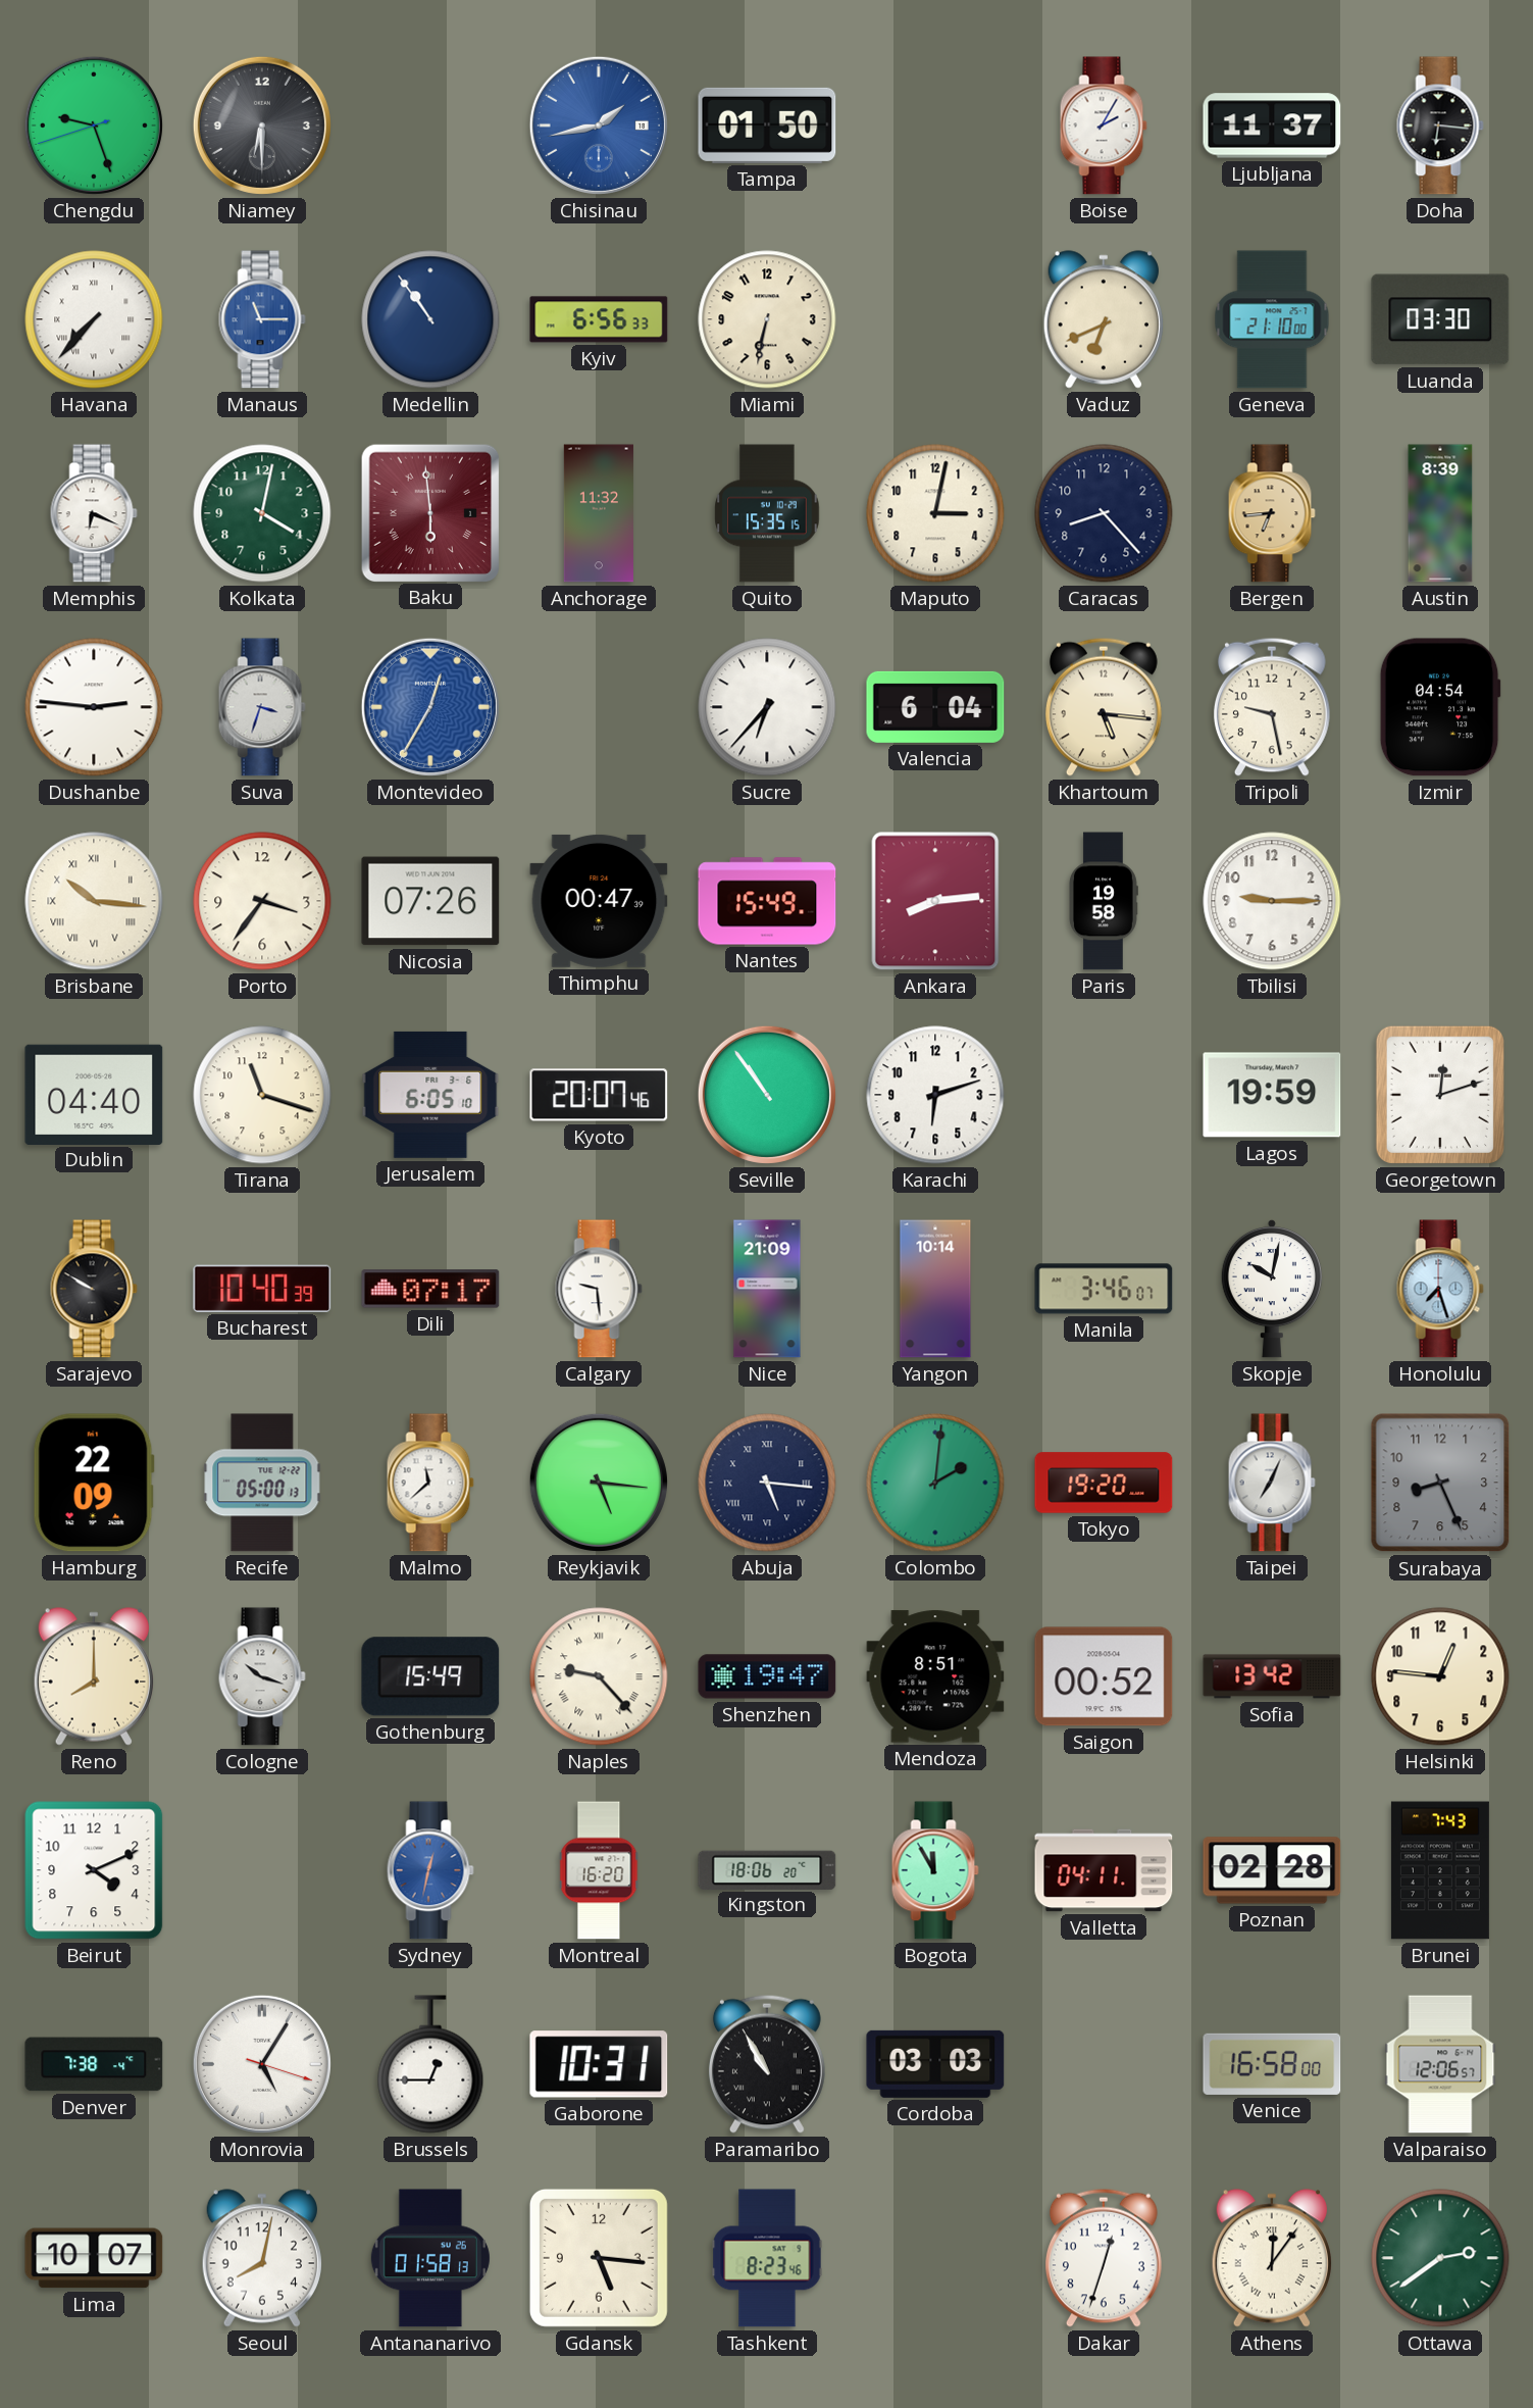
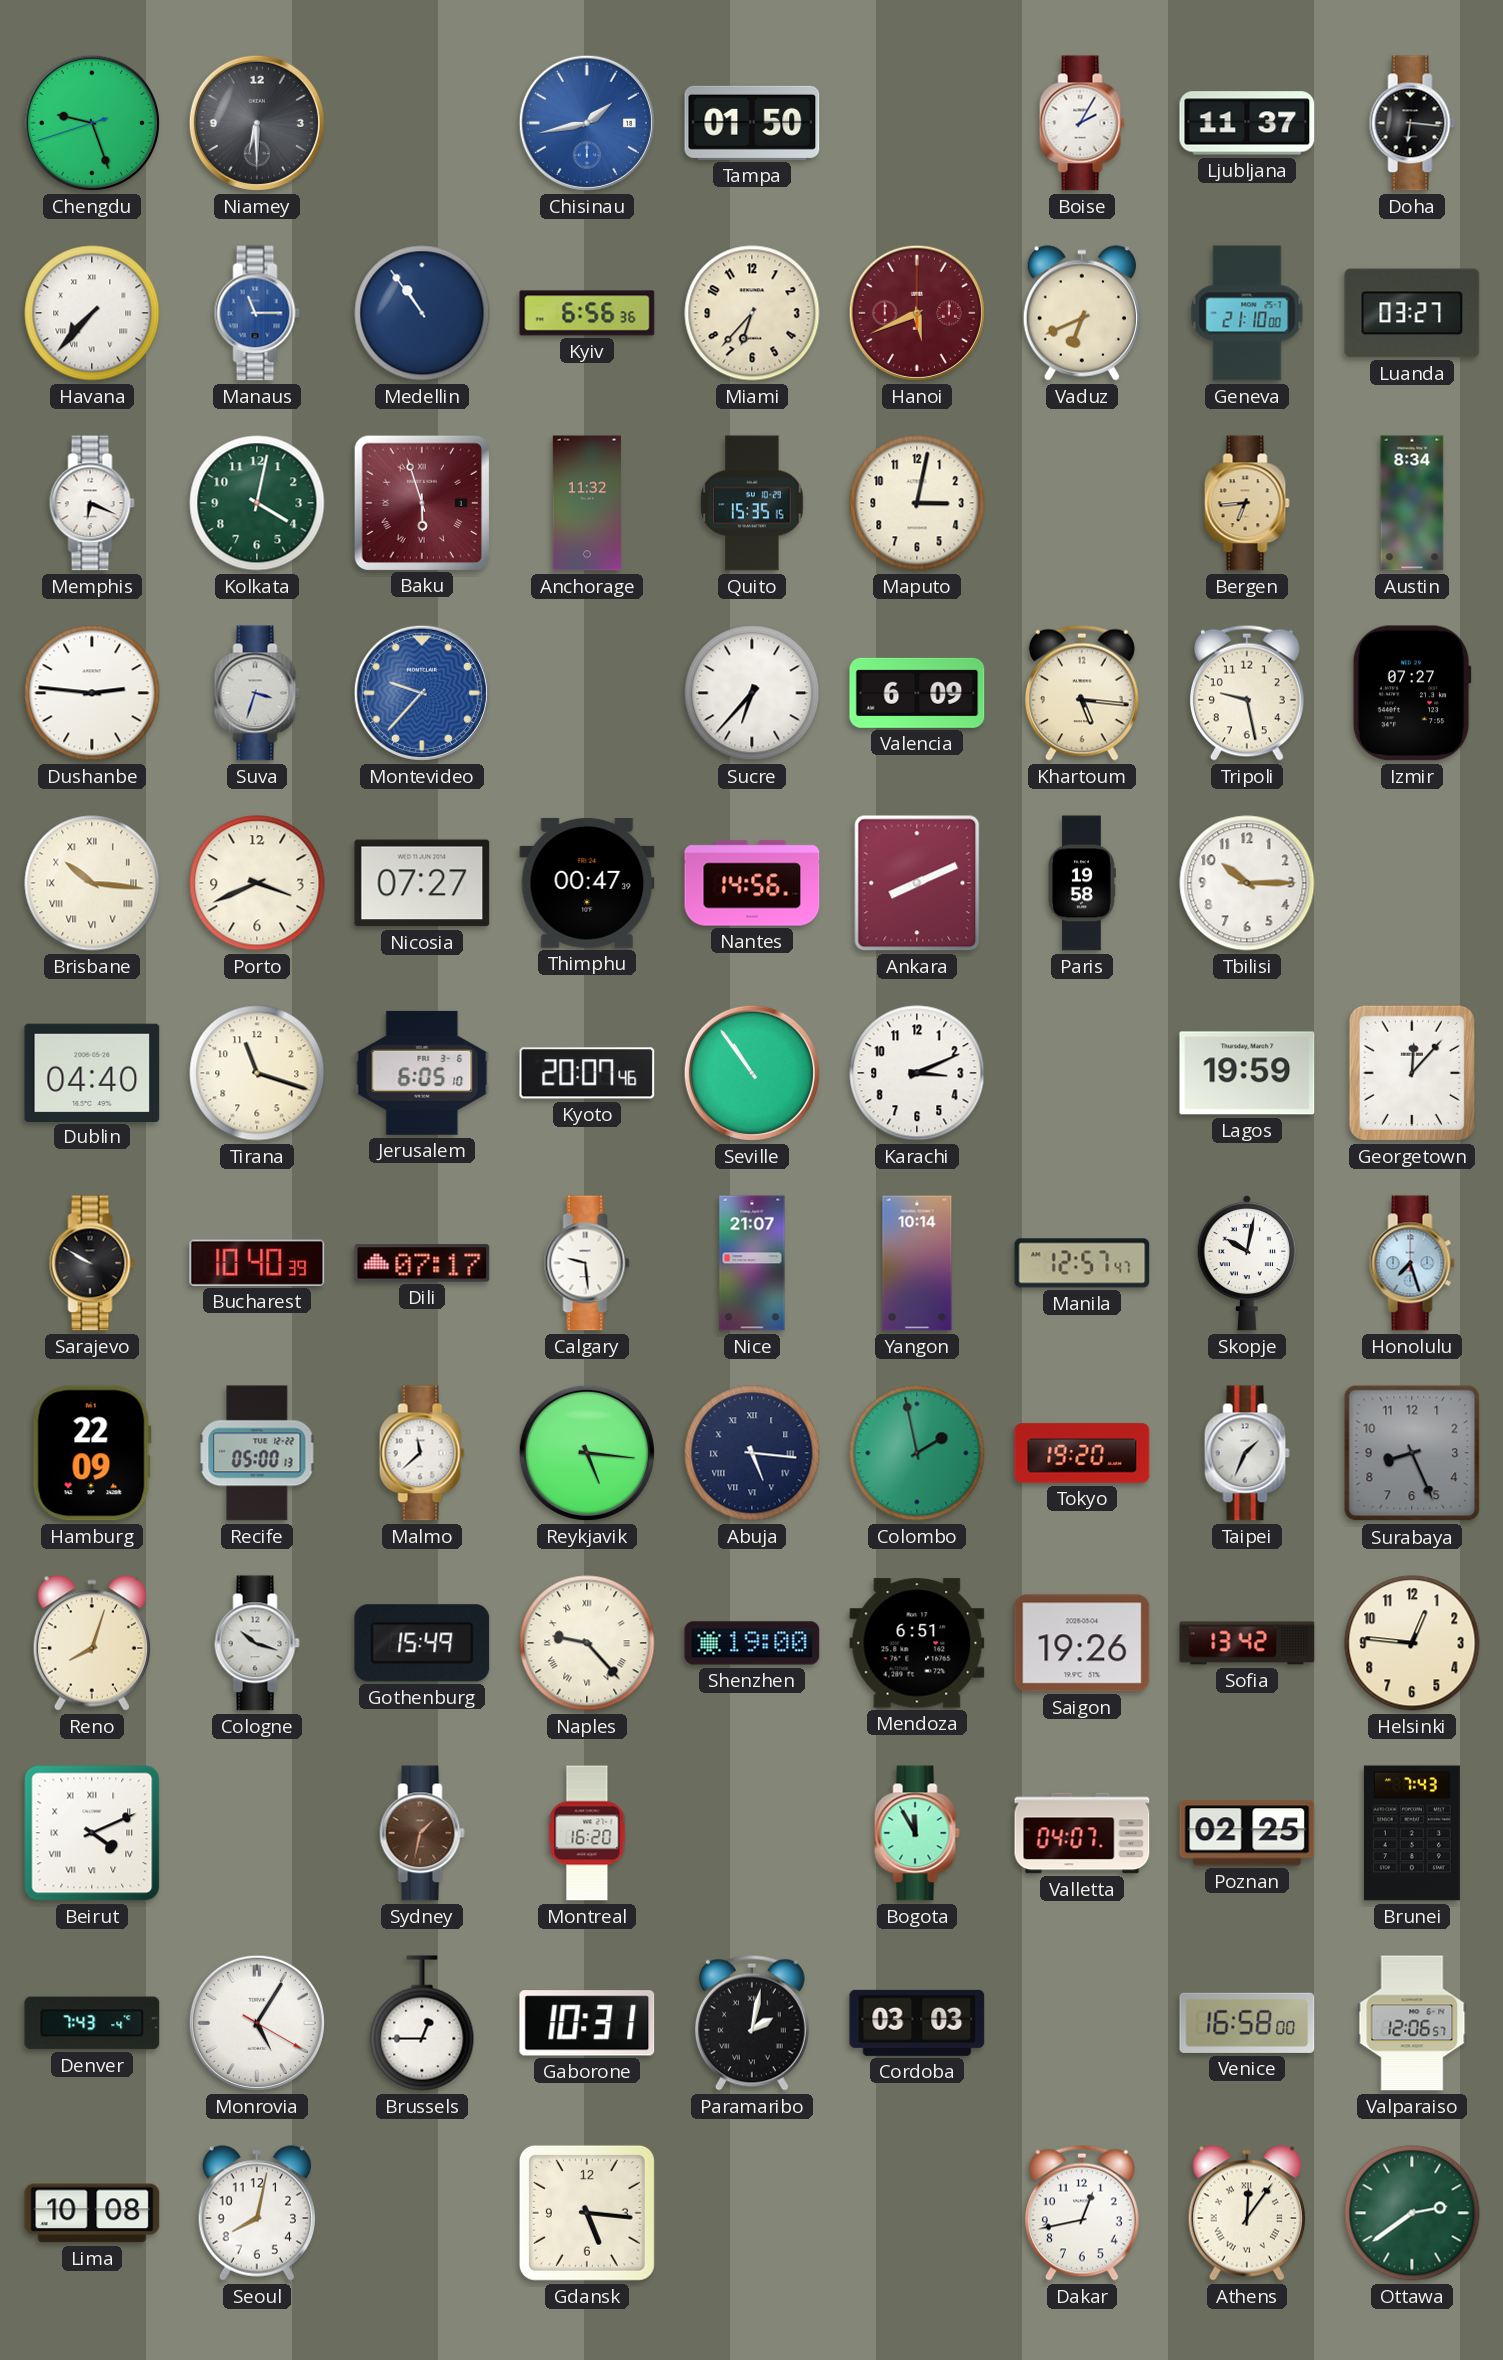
Kyiv: 6:56:33 -> 6:56:36 (587, 313)
Miami: 6:32 -> 6:37 (752, 313)
Hanoi: none -> 5:41 (917, 313)
Luanda: 03:30 -> 03:27 (1412, 313)
Baku: 5:59 -> 5:57 (421, 502)
Caracas: 8:23 -> none (1104, 513)
Austin: 8:39 -> 8:34 (1412, 503)
Montevideo: 12:35 -> 9:37 (422, 693)
Valencia: 6:04 -> 6:09 (917, 693)
Izmir: 04:54 -> 07:27 (1412, 693)
Porto: 3:36 -> 3:41 (257, 883)
Nicosia: 07:26 -> 07:27 (422, 883)
Nantes: 15:49 -> 14:56 (752, 883)
Ankara: 8:14 -> 8:11 (917, 883)
Tbilisi: 9:15 -> 10:15 (1247, 883)
Karachi: 6:12 -> 3:11 (917, 1073)
Georgetown: 12:12 -> 12:07 (1412, 1073)
Nice: 21:09 -> 21:07 (752, 1263)
Manila: 3:46 -> 12:57 (1082, 1263)
Colombo: 2:01 -> 1:58 (917, 1453)
Taipei: 7:04 -> 1:34 (1247, 1453)
Reno: 8:00 -> 8:03 (92, 1643)
Shenzhen: 19:47 -> 19:00 (752, 1643)
Mendoza: 8:51 -> 6:51 (917, 1643)
Saigon: 00:52 -> 19:26 (1082, 1643)
Beirut numerals: Arabic -> Roman (92, 1833)
Sydney: 12:32 -> 1:32 (422, 1833)
Sydney dial: blue -> brown (422, 1833)
Kingston: 18:06 -> none (767, 1869)
Valletta: 04:11 -> 04:07 (1082, 1833)
Poznan: 02:28 -> 02:25 (1247, 1833)
Denver: 7:38 -> 7:43 (92, 2023)
Monrovia: 5:05:18 -> 5:05:20 (257, 2023)
Paramaribo: 10:55 -> 2:02 (752, 2023)
Lima: 10:07 -> 10:08 (92, 2213)
Antananarivo: 01:58 -> none (430, 2258)
Tashkent: 8:23 -> none (767, 2258)
Dakar: 12:33 -> 12:43 (1082, 2213)
